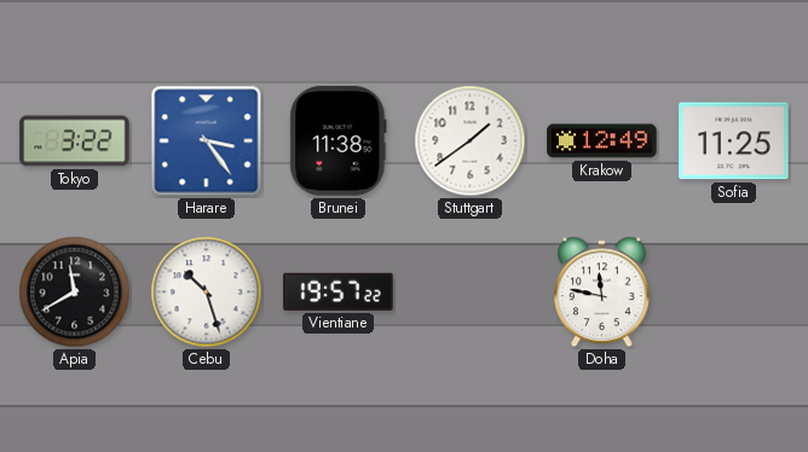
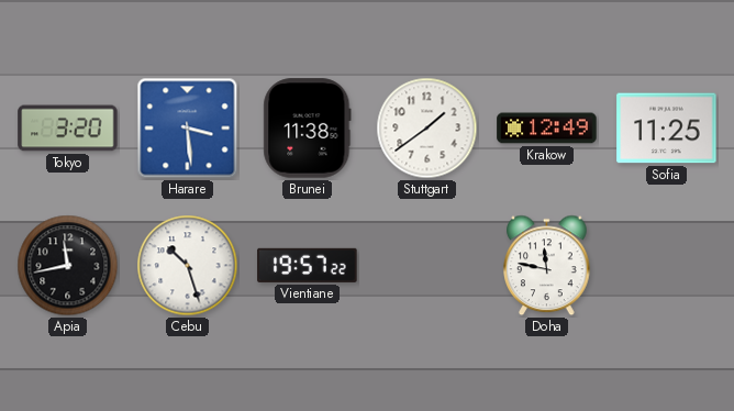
Tokyo: 3:22 -> 3:20 (68, 129)
Harare: 3:24 -> 3:29 (188, 129)
Apia: 11:40 -> 11:43 (68, 266)
